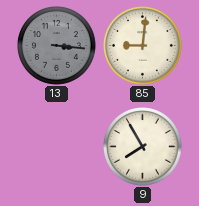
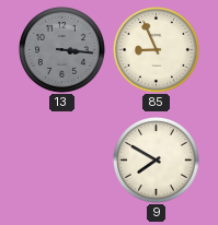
85: 9:01 -> 8:56 (157, 50)
9: 7:55 -> 7:50 (157, 161)
